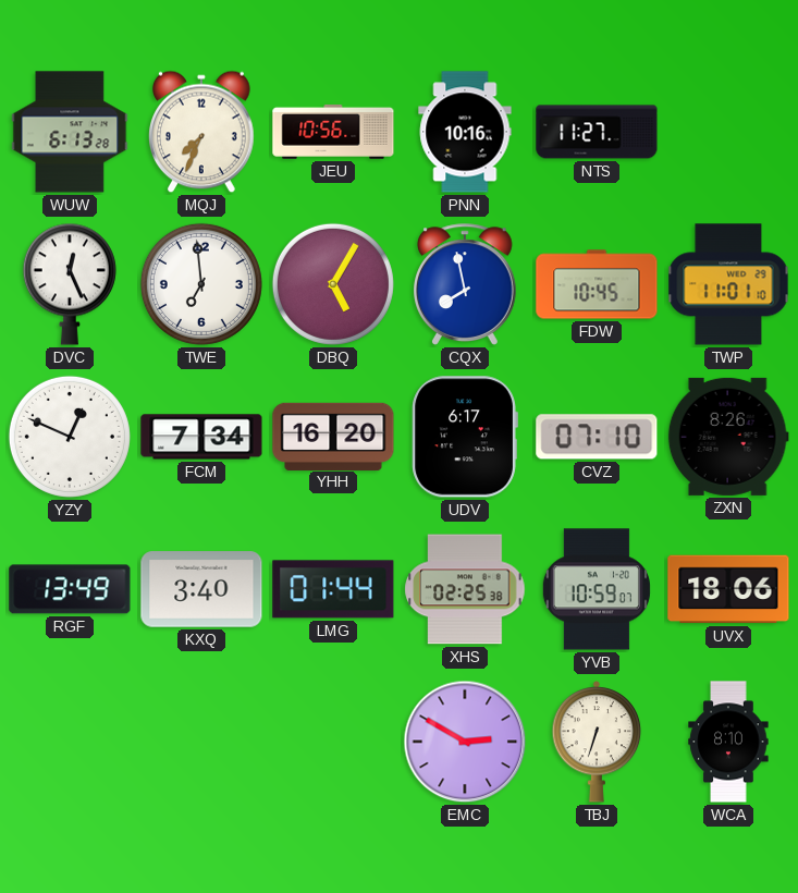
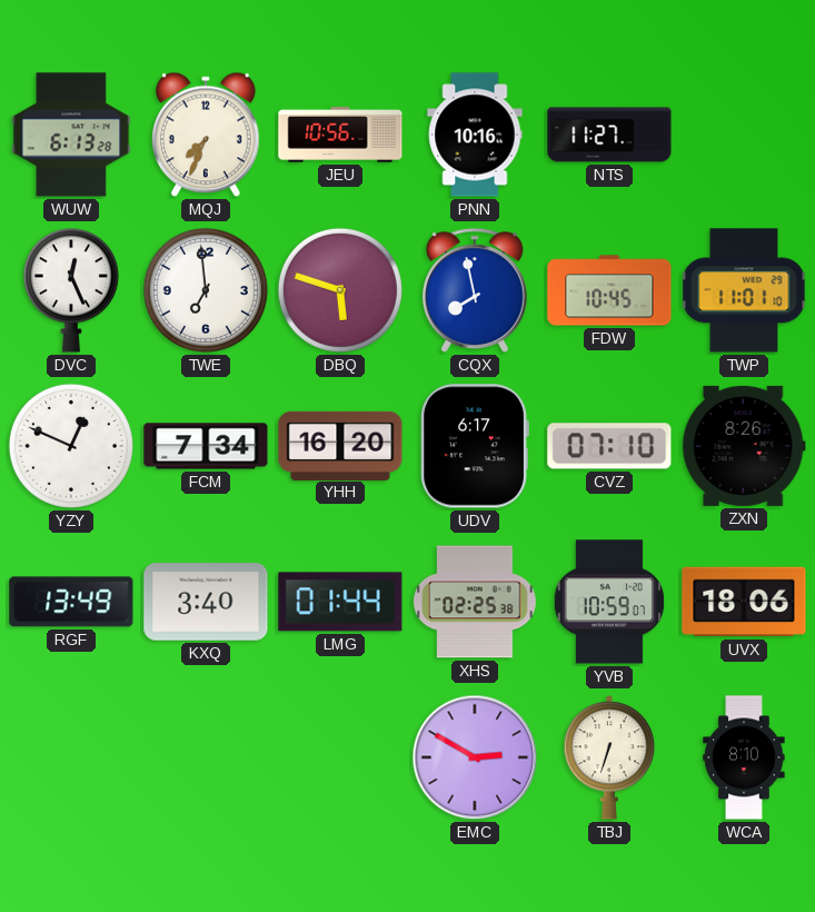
DBQ: 5:05 -> 5:48 (340, 290)
